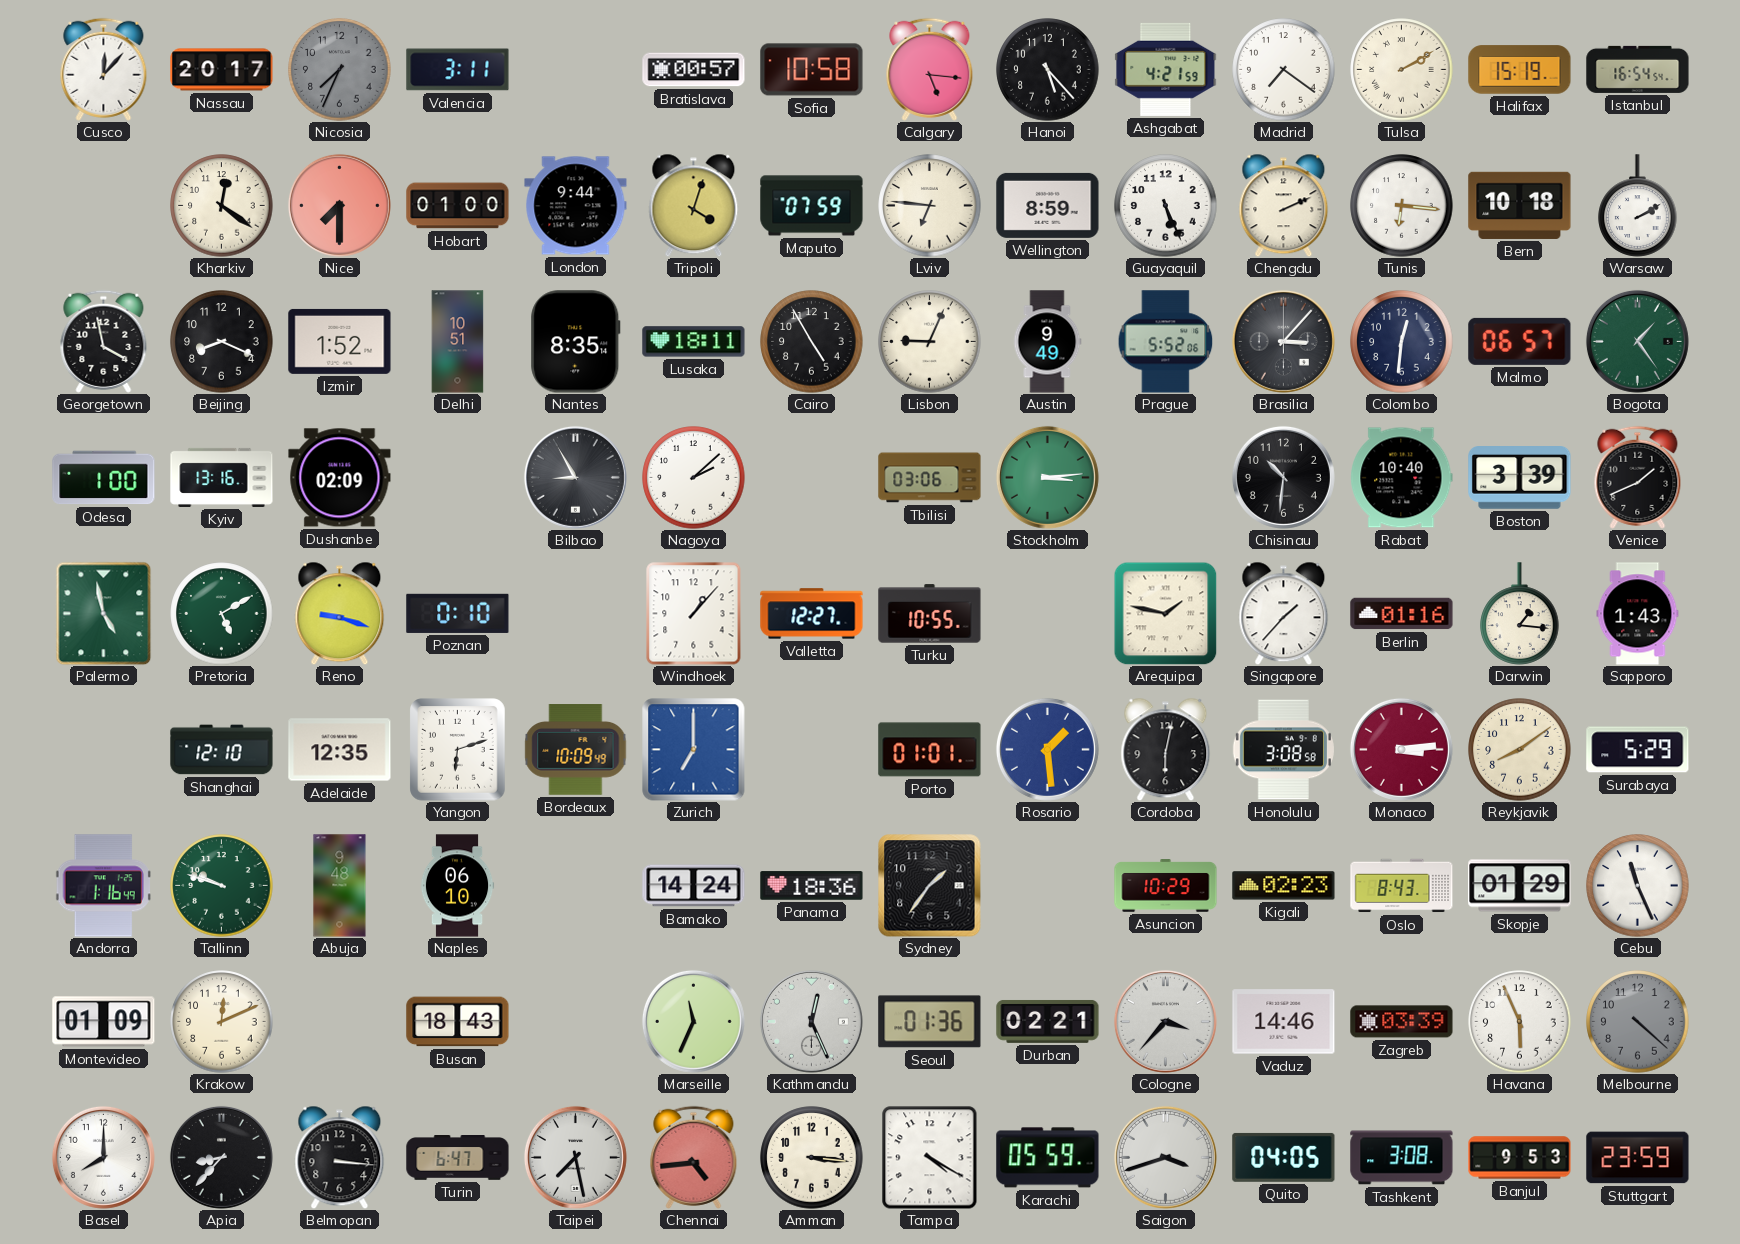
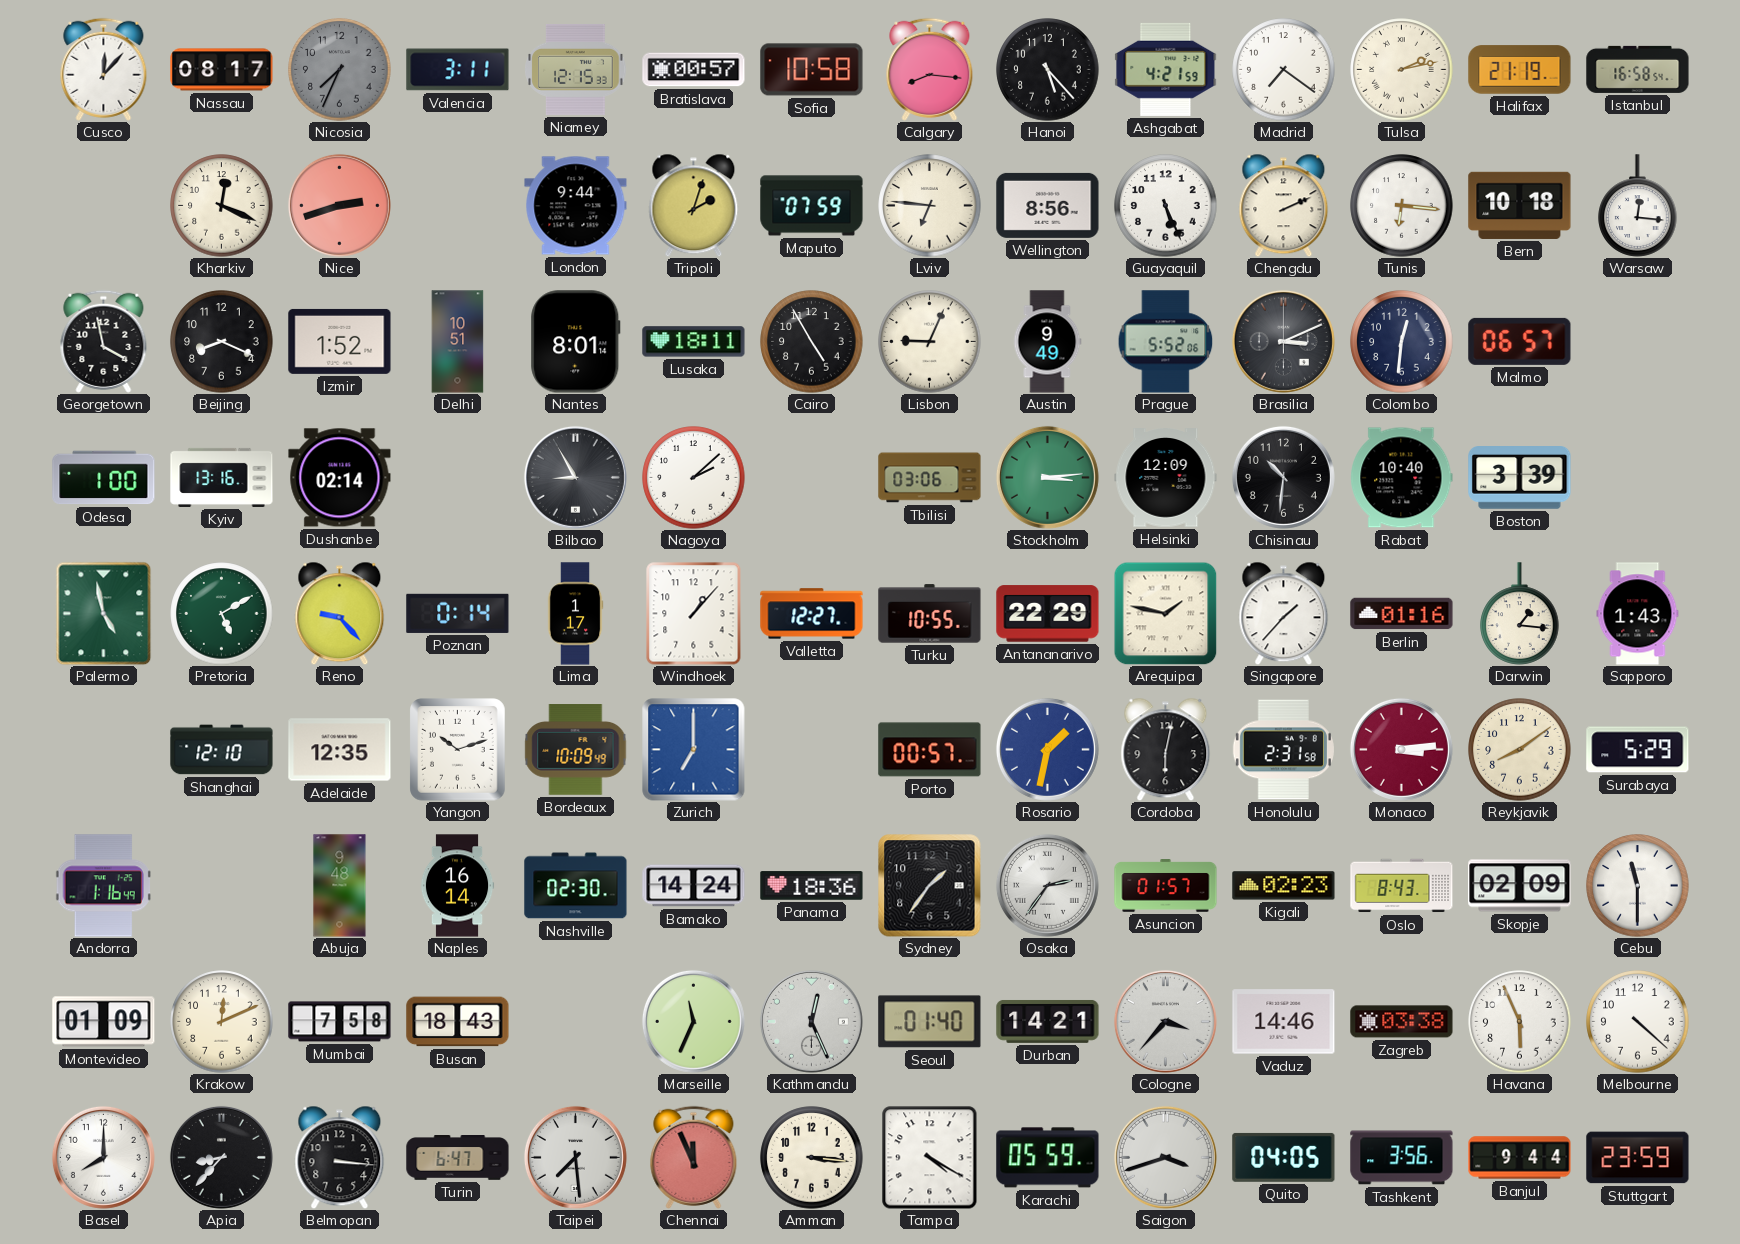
Nassau: 20:17 -> 08:17 (222, 70)
Niamey: none -> 12:15 (576, 69)
Calgary: 5:16 -> 8:16 (930, 69)
Tulsa: 2:10 -> 2:13 (1402, 70)
Halifax: 15:19 -> 21:19 (1520, 70)
Istanbul: 16:54 -> 16:58 (1638, 69)
Kharkiv: 12:21 -> 12:19 (222, 206)
Nice: 7:30 -> 2:42 (339, 205)
Hobart: 01:00 -> none (458, 206)
Tripoli: 4:03 -> 2:03 (694, 205)
Wellington: 8:59 -> 8:56 (1048, 205)
Warsaw: 2:10 -> 12:16 (1638, 206)
Nantes: 8:35 -> 8:01 (576, 342)
Brasilia: 3:07 -> 3:11 (1283, 341)
Bogota: 1:24 -> none (1637, 341)
Dushanbe: 02:09 -> 02:14 (340, 478)
Helsinki: none -> 12:09 (1166, 478)
Venice: 1:41 -> none (1638, 477)
Reno: 9:18 -> 9:23 (340, 613)
Poznan: 0:10 -> 0:14 (458, 613)
Lima: none -> 1:17 (575, 614)
Antananarivo: none -> 22:29 (1048, 614)
Yangon: 6:12 -> 10:12 (458, 750)
Porto: 01:01 -> 00:57 (930, 750)
Rosario: 1:29 -> 1:32 (1047, 749)
Honolulu: 3:08 -> 2:31 (1283, 750)
Tallinn: 9:48 -> none (222, 886)
Naples: 06:10 -> 16:14 (457, 886)
Nashville: none -> 02:30 (576, 886)
Osaka: none -> 2:36 (1047, 885)
Asuncion: 10:29 -> 01:57 (1166, 886)
Skopje: 01:29 -> 02:09 (1520, 886)
Cebu: 11:26 -> 11:30 (1638, 886)
Mumbai: none -> 7:58 (340, 1022)
Seoul: 01:36 -> 01:40 (930, 1022)
Durban: 02:21 -> 14:21 (1048, 1021)
Zagreb: 03:39 -> 03:38 (1402, 1022)
Melbourne dial: grey -> white (1638, 1022)
Taipei: 7:28 -> 7:29 (575, 1157)
Chennai: 4:44 -> 11:56 (694, 1157)
Tashkent: 3:08 -> 3:56 (1402, 1158)
Banjul: 9:53 -> 9:44 (1520, 1158)
